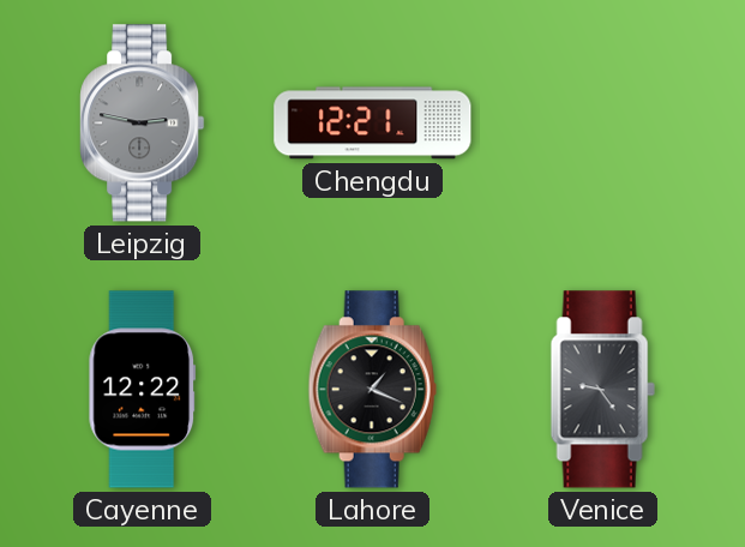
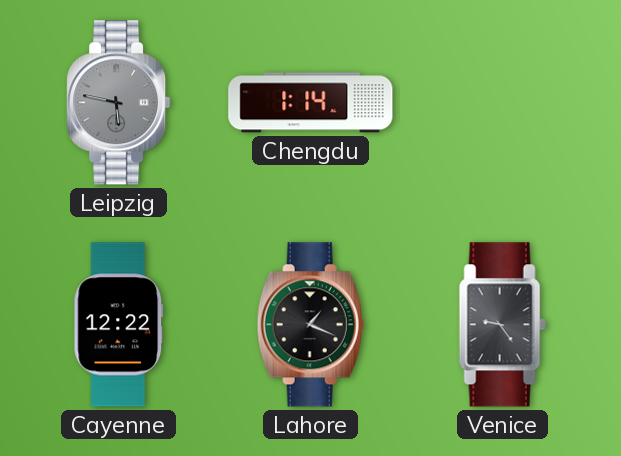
Leipzig: 2:47 -> 5:47 (119, 103)
Chengdu: 12:21 -> 1:14 (311, 103)
